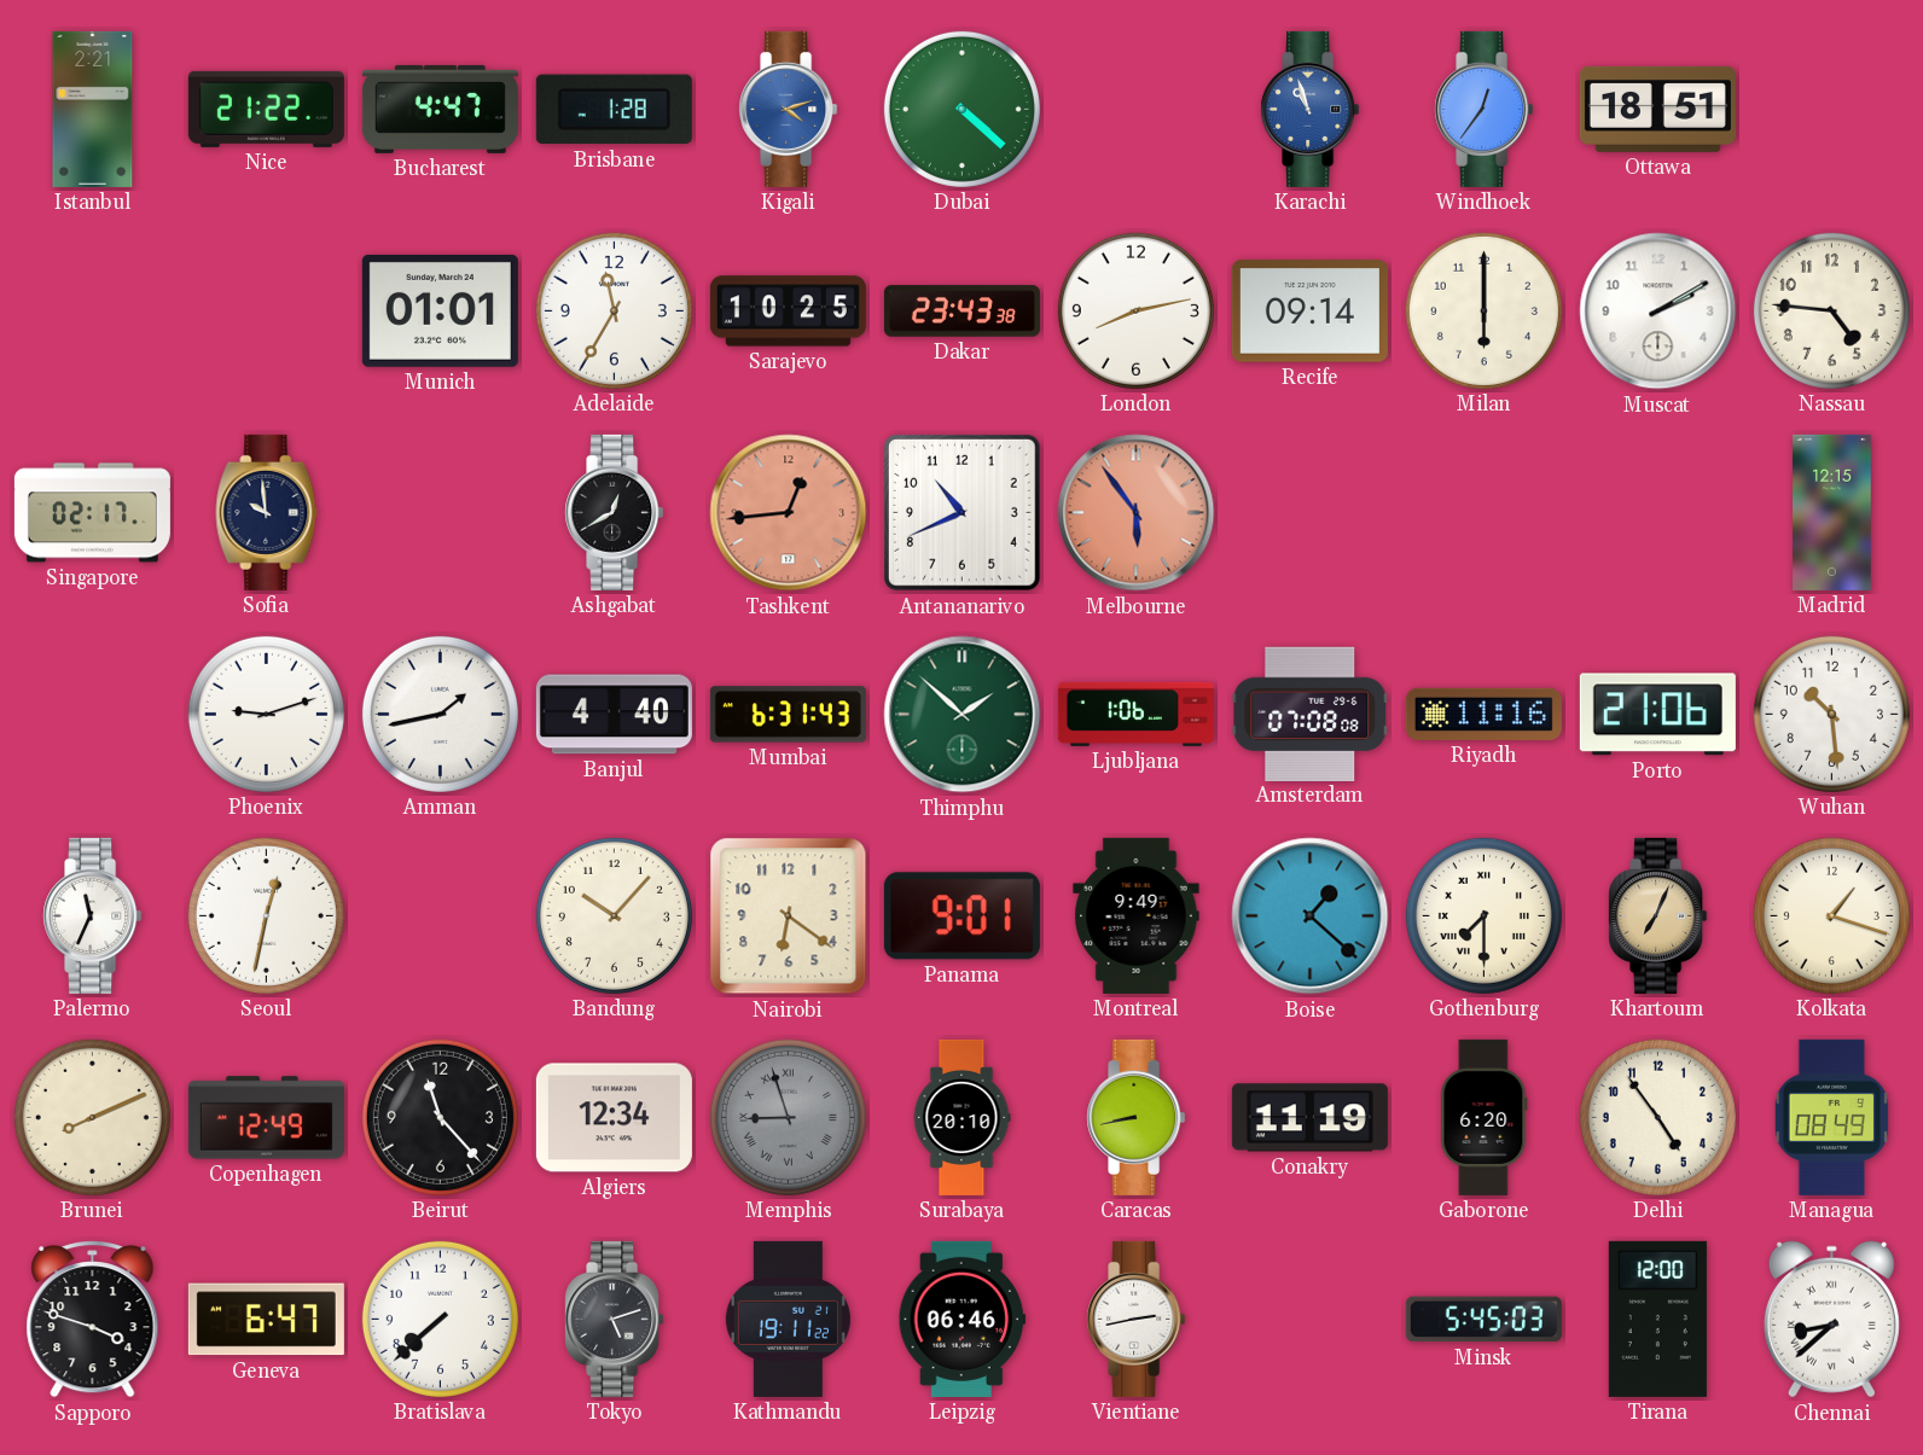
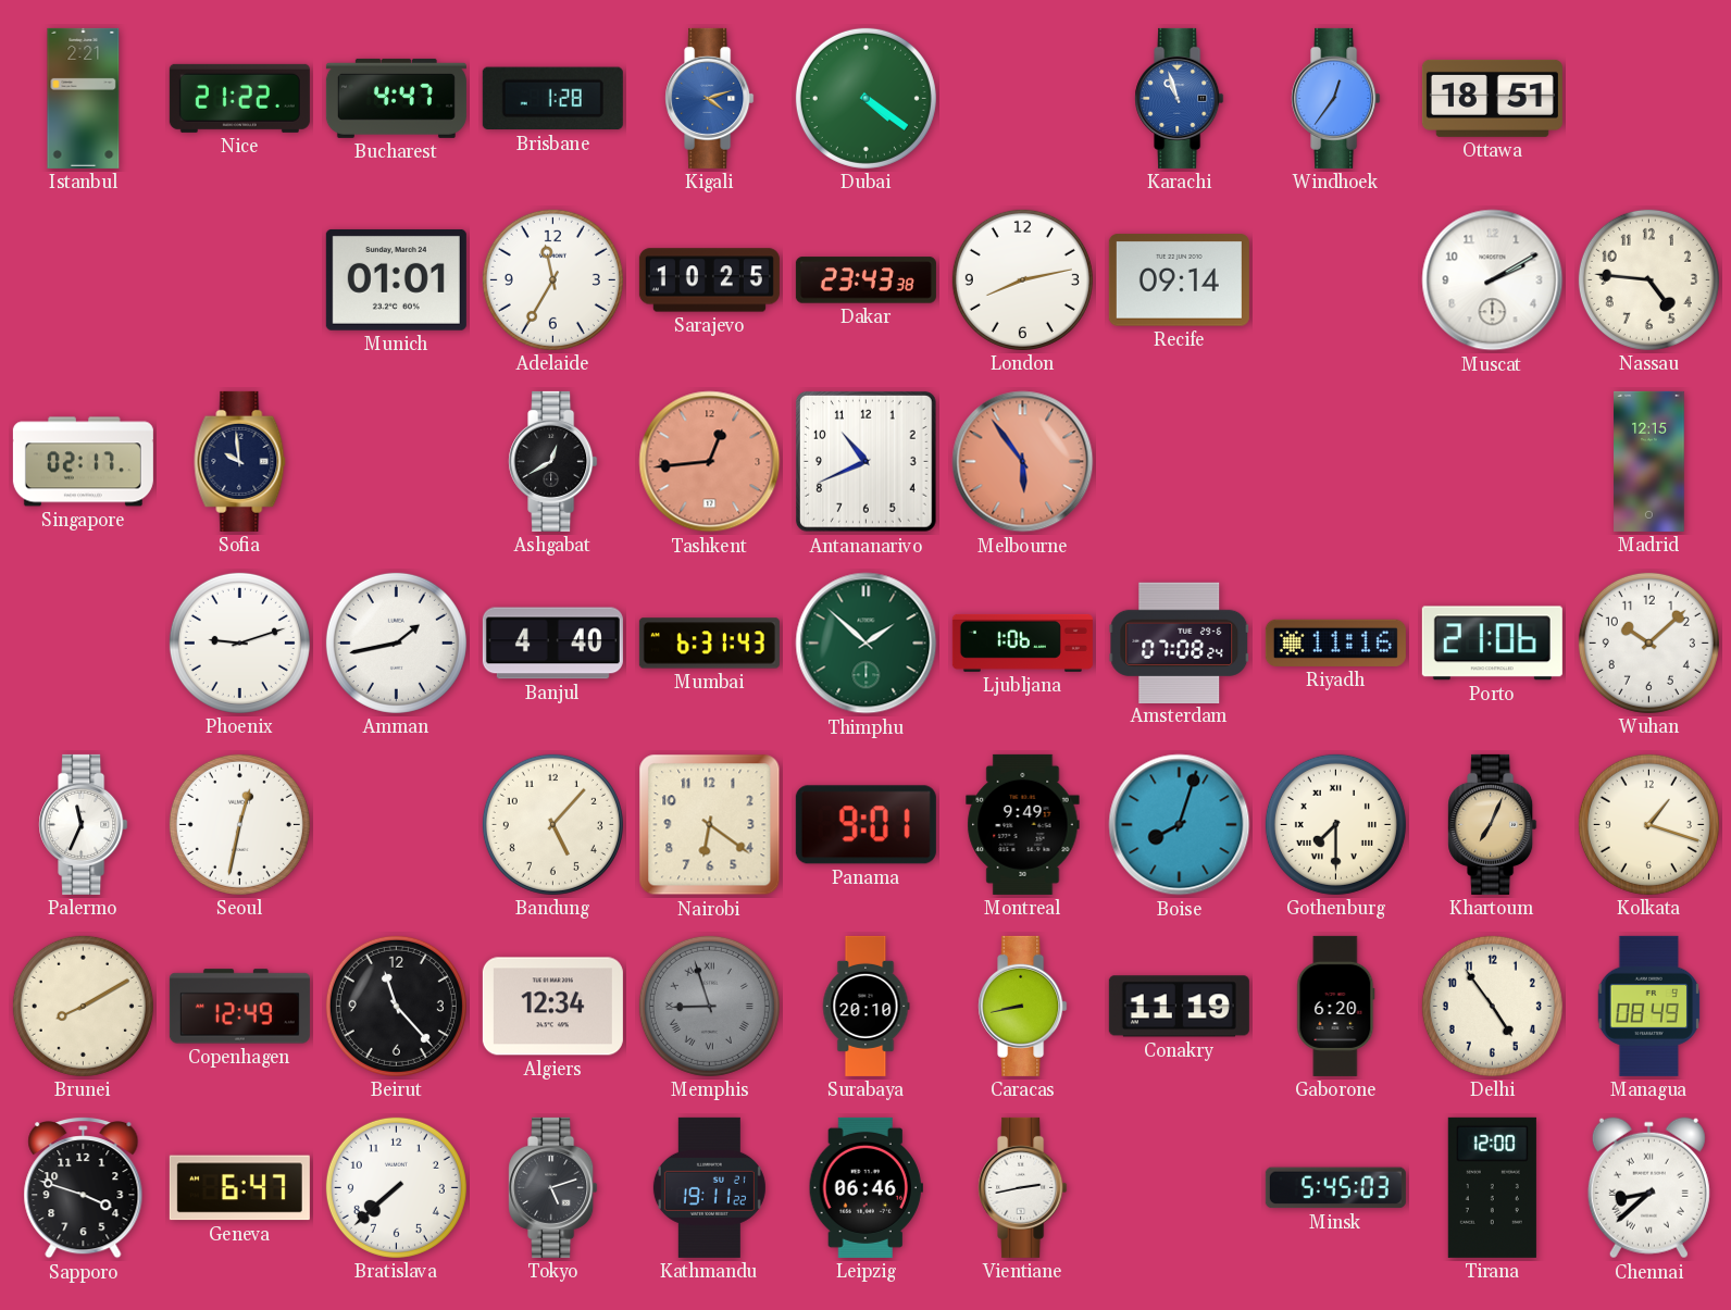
Dubai: 4:22 -> 4:21 (865, 98)
Milan: 6:00 -> none (1483, 310)
Amsterdam: 07:08:08 -> 07:08:24 (1180, 642)
Wuhan: 10:29 -> 10:08 (1648, 642)
Bandung: 10:07 -> 5:07 (552, 824)
Boise: 1:22 -> 8:03 (1180, 825)
Brunei: 8:11 -> 8:10 (83, 1006)
